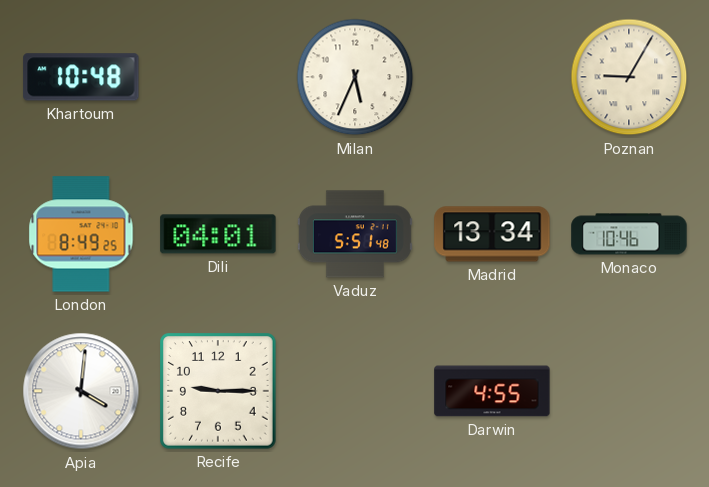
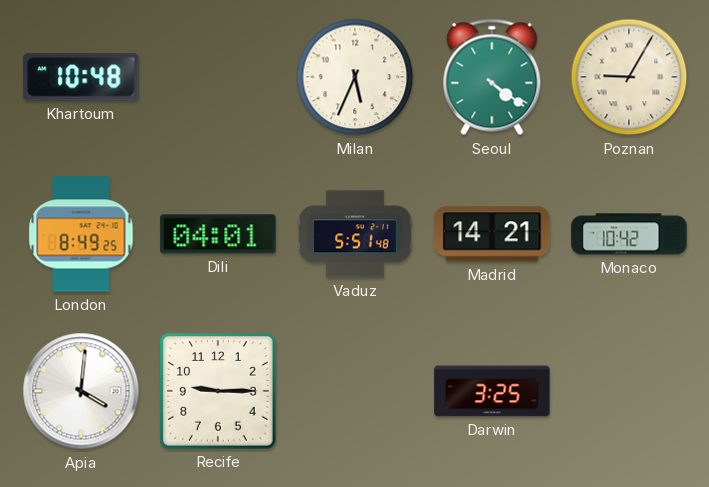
Seoul: none -> 4:21 (492, 77)
Madrid: 13:34 -> 14:21 (492, 234)
Monaco: 10:46 -> 10:42 (629, 234)
Darwin: 4:55 -> 3:25 (492, 391)
